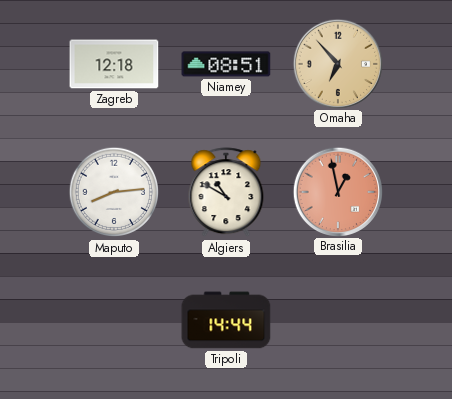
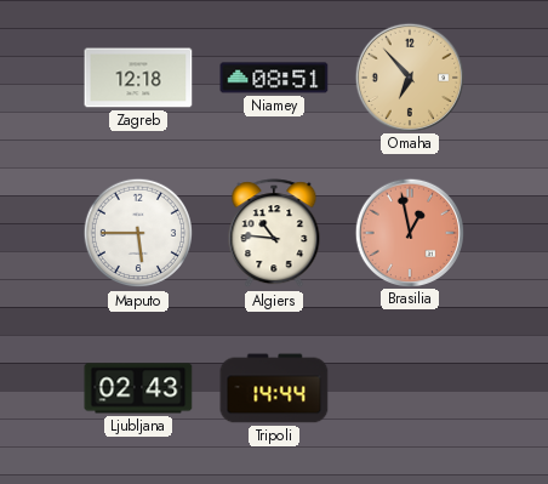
Maputo: 8:14 -> 5:45 (138, 233)
Algiers: 10:50 -> 10:46 (274, 234)
Ljubljana: none -> 02:43 (138, 388)
